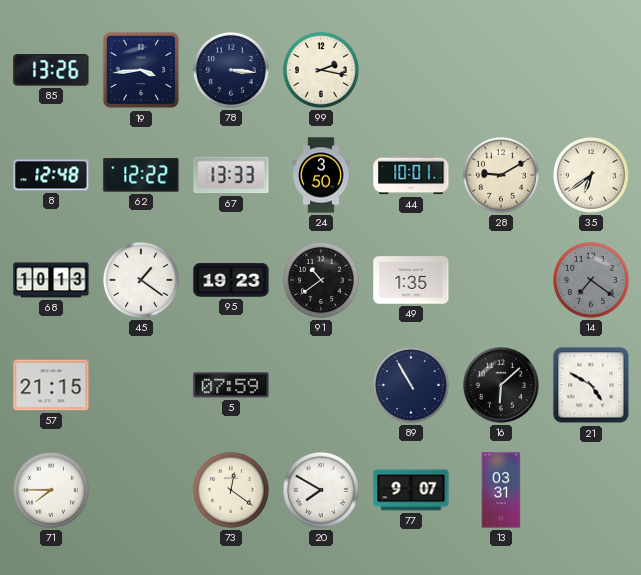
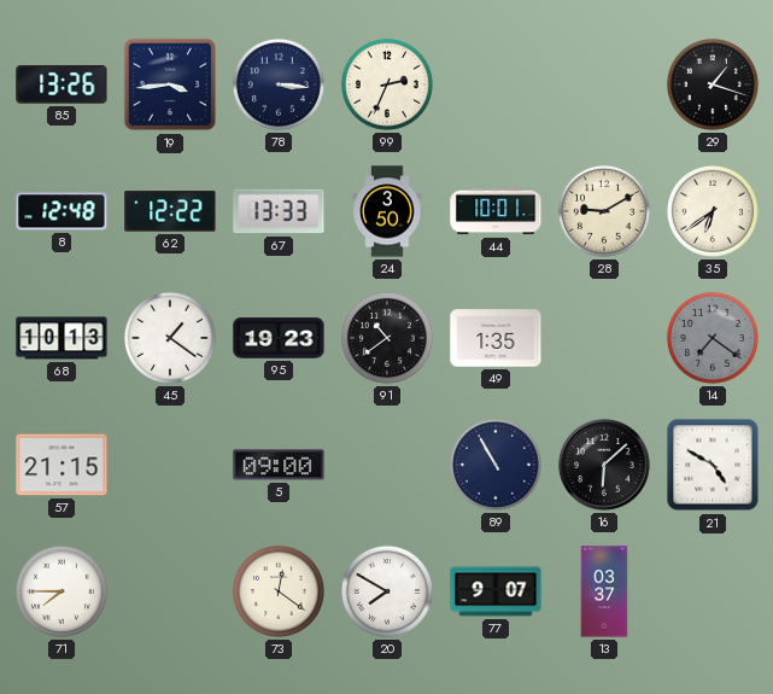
99: 2:17 -> 2:34 (387, 84)
29: none -> 1:18 (713, 84)
5: 07:59 -> 09:00 (279, 465)
13: 03:31 -> 03:37 (604, 591)
